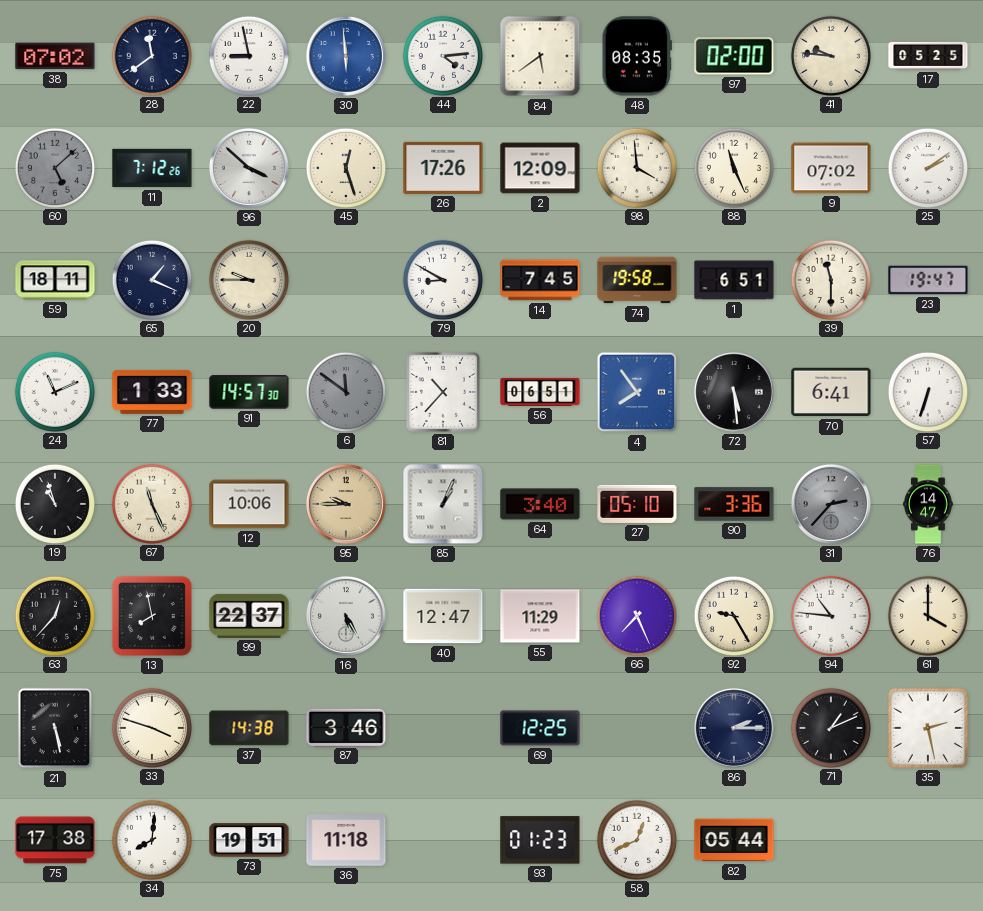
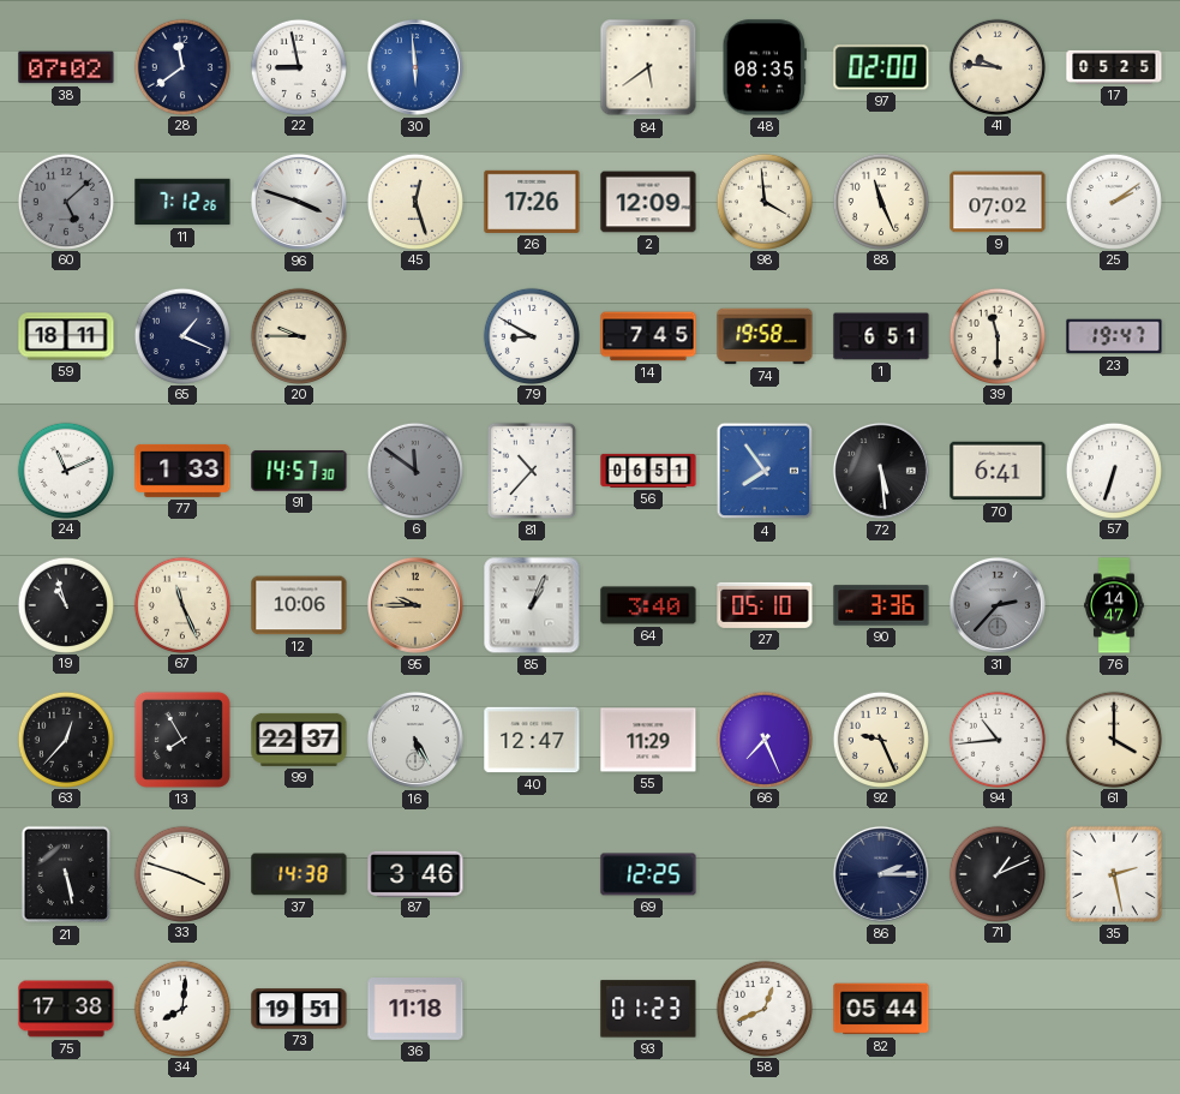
44: 4:14 -> none (442, 55)
96: 3:52 -> 3:48 (299, 202)
13: 7:58 -> 7:55 (182, 740)
92: 9:25 -> 9:26 (880, 739)
94: 10:46 -> 10:44 (996, 739)
